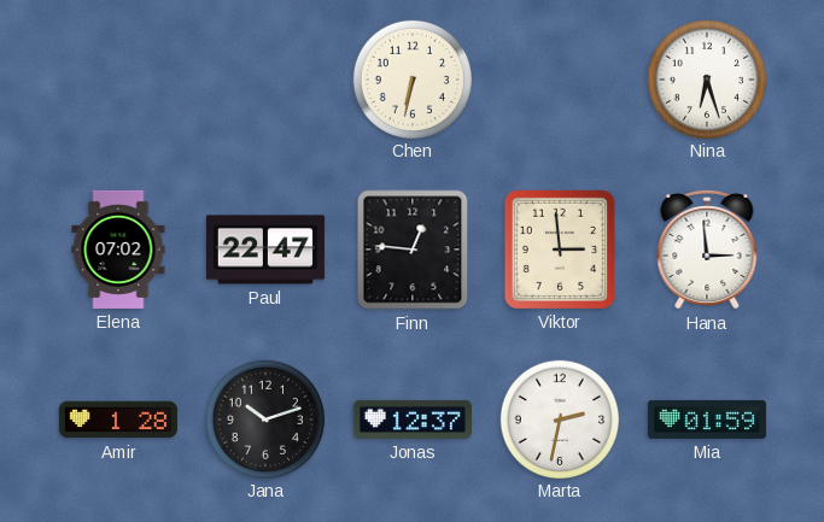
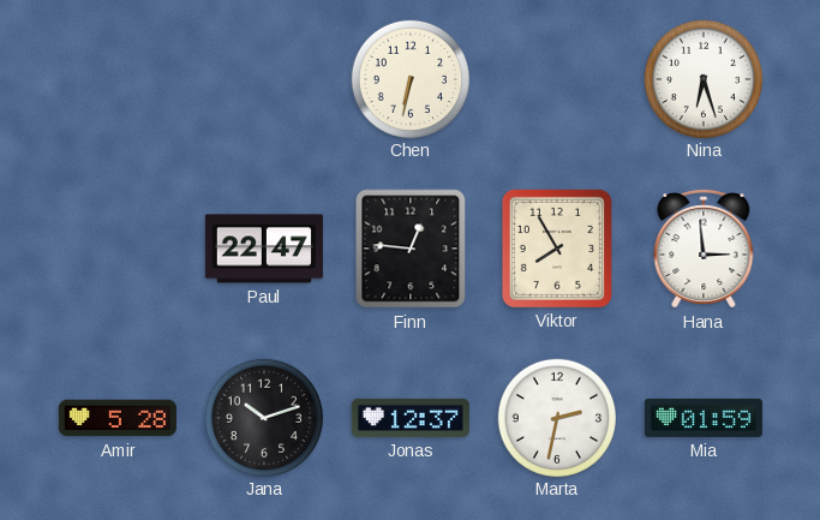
Elena: 07:02 -> none (118, 250)
Viktor: 2:59 -> 7:55 (557, 249)
Amir: 1:28 -> 5:28 (118, 418)
